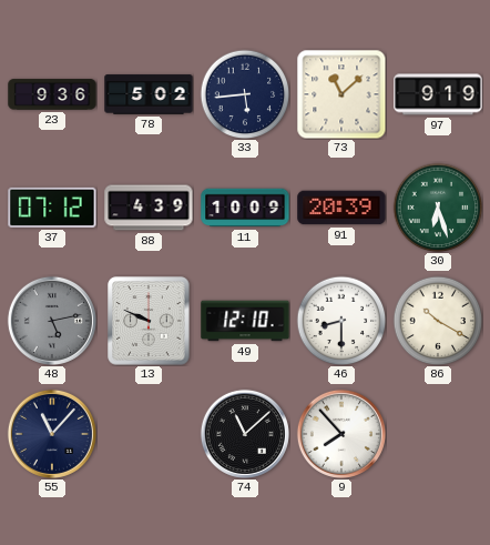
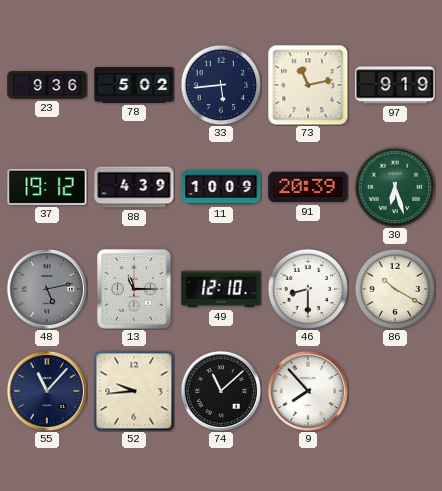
73: 11:08 -> 11:13 (308, 85)
37: 07:12 -> 19:12 (47, 187)
13: 9:49 -> 11:15 (134, 289)
52: none -> 9:44 (134, 391)
